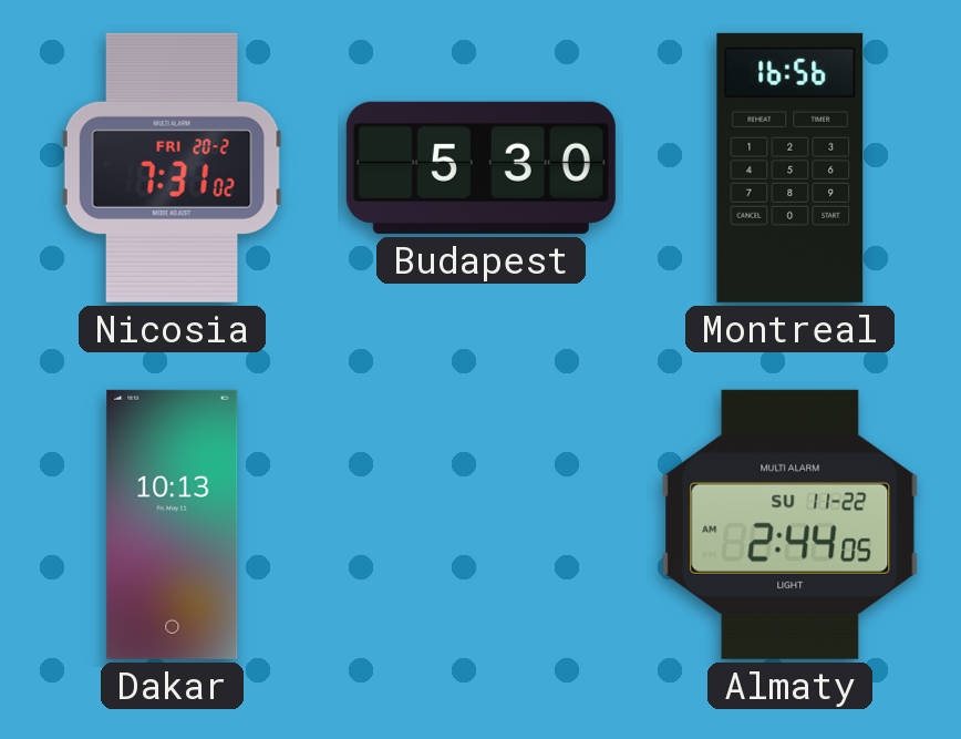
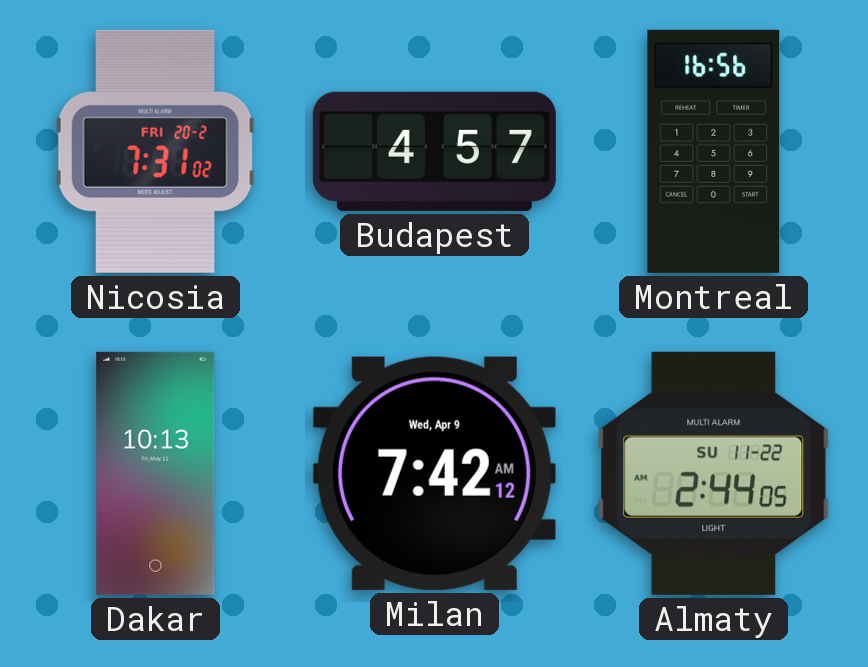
Budapest: 5:30 -> 4:57 (434, 151)
Milan: none -> 7:42 (434, 473)
